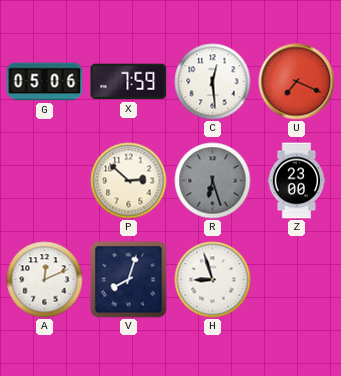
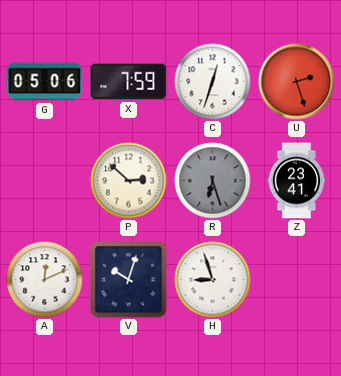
C: 12:29 -> 12:33 (213, 82)
U: 7:19 -> 2:27 (297, 82)
Z: 23:00 -> 23:41 (297, 181)
V: 8:03 -> 10:03 (129, 280)
